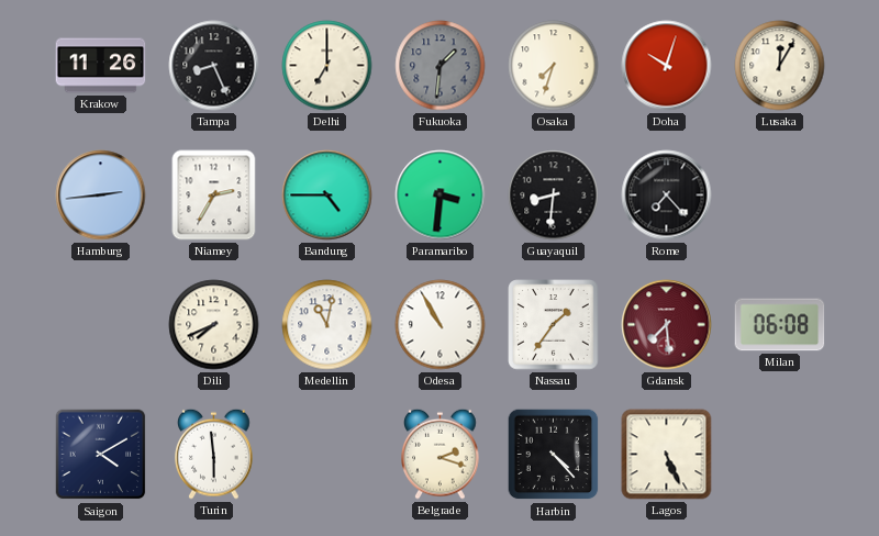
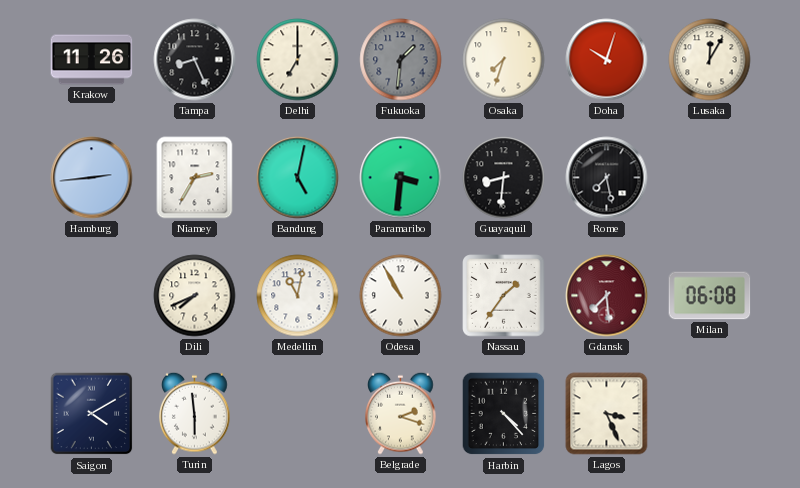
Bandung: 4:45 -> 5:02 (298, 178)
Rome: 7:23 -> 7:28 (607, 178)
Lagos: 5:26 -> 3:26 (607, 414)
